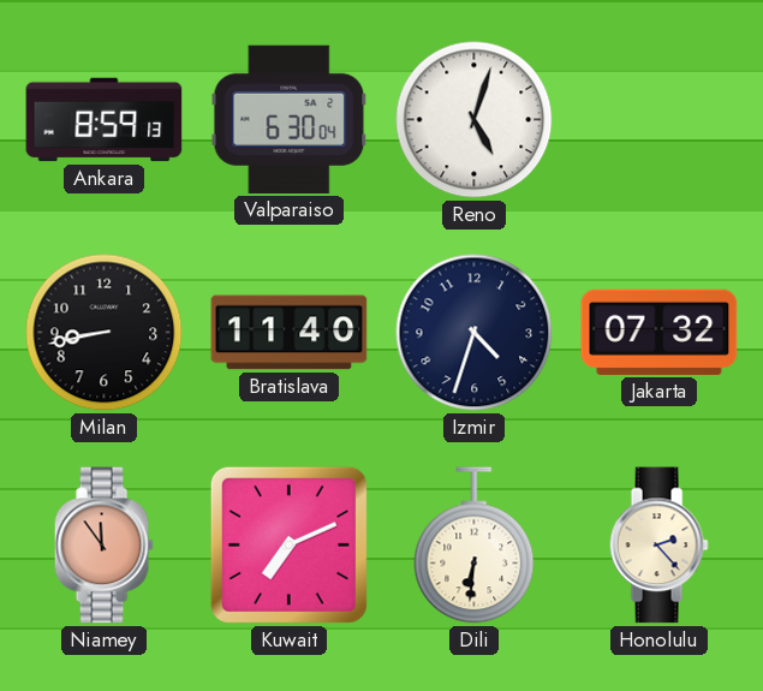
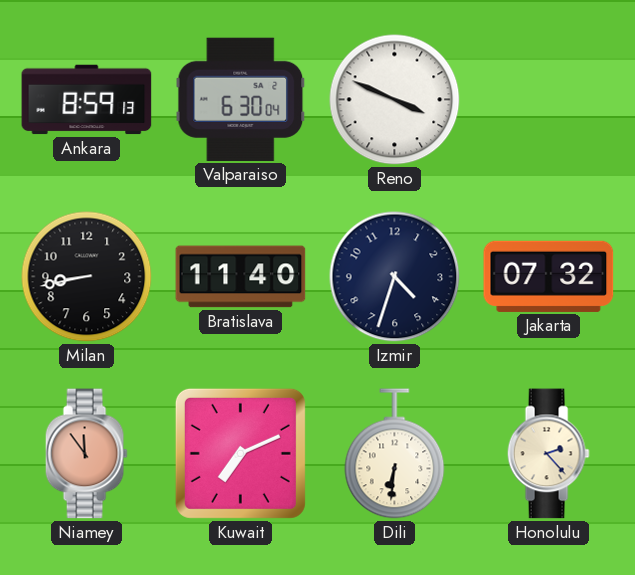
Reno: 5:03 -> 3:49 (395, 100)
